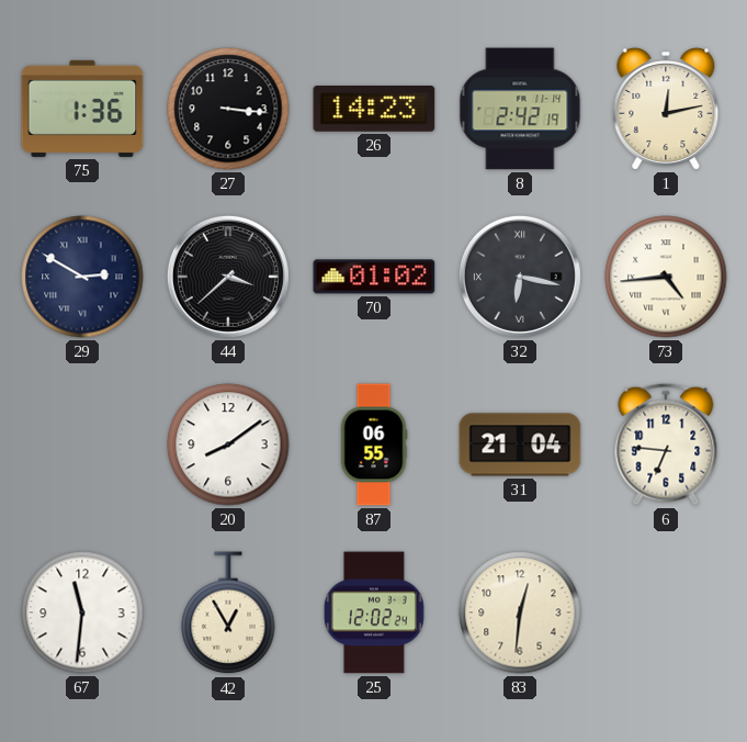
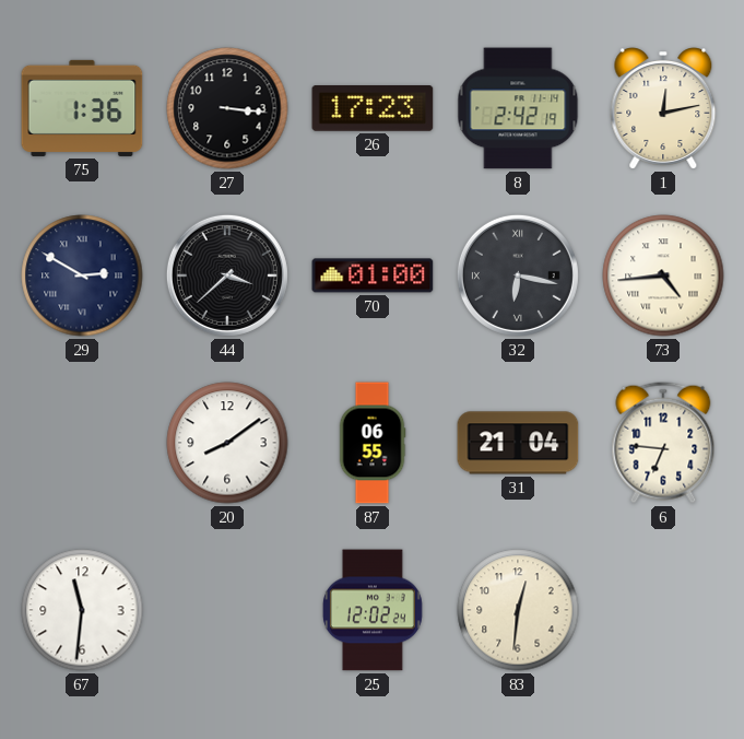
26: 14:23 -> 17:23 (373, 109)
70: 01:02 -> 01:00 (373, 275)
42: 12:55 -> none (228, 614)
